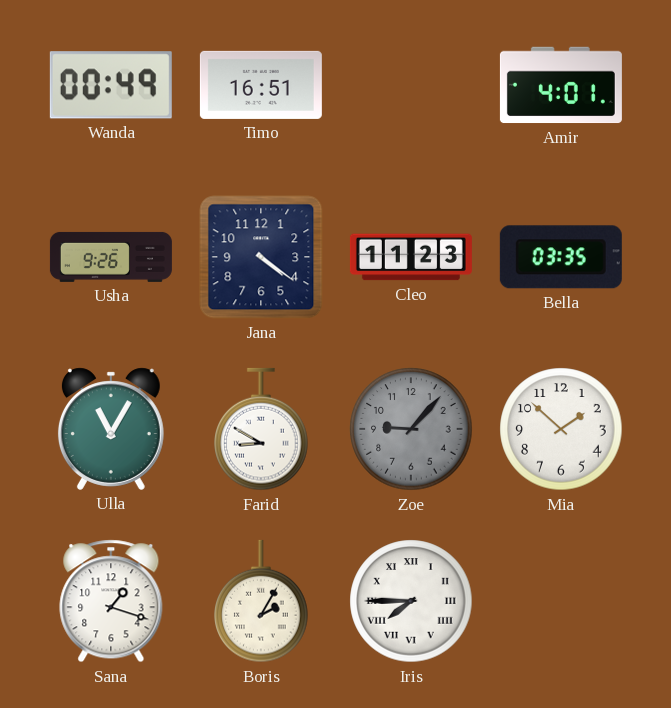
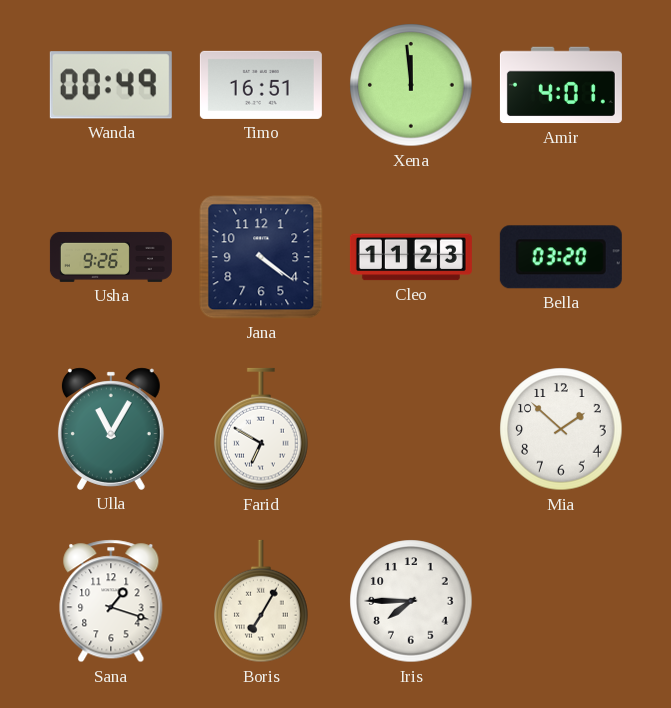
Xena: none -> 11:59 (411, 85)
Bella: 03:35 -> 03:20 (561, 257)
Farid: 8:50 -> 6:50 (261, 429)
Zoe: 9:07 -> none (411, 429)
Boris: 2:05 -> 7:05 (261, 601)
Iris numerals: Roman -> Arabic (411, 601)
